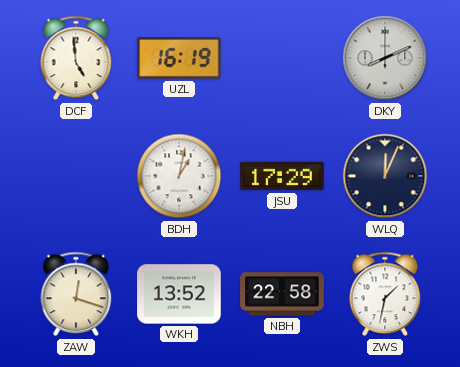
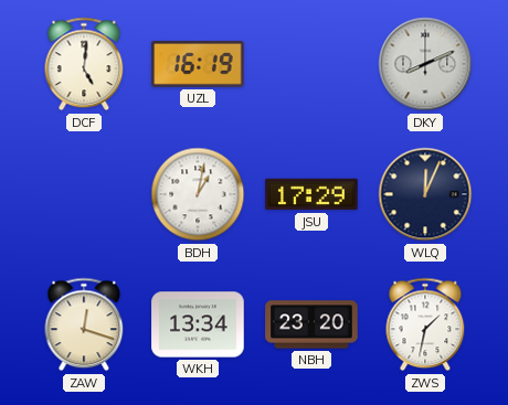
DCF: 4:59 -> 5:01 (84, 64)
WKH: 13:52 -> 13:34 (198, 324)
NBH: 22:58 -> 23:20 (311, 324)
